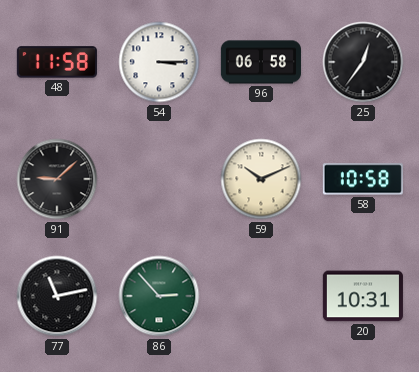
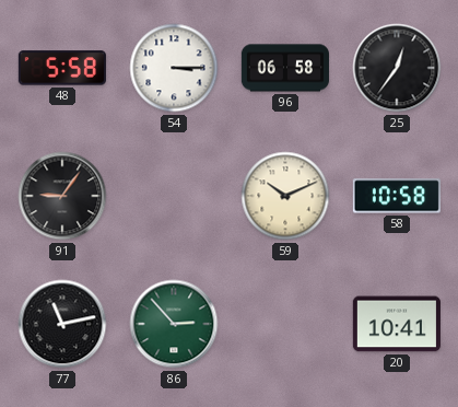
48: 11:58 -> 5:58 (62, 68)
91: 9:08 -> 9:06 (62, 196)
20: 10:31 -> 10:41 (397, 324)
